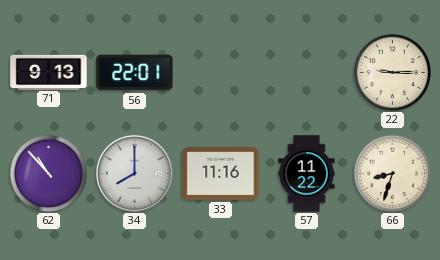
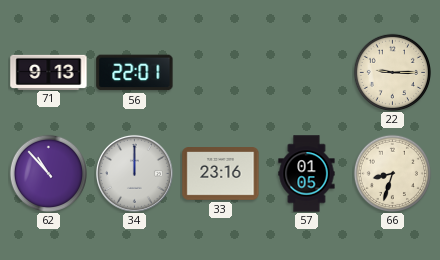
34: 8:00 -> 12:00 (134, 173)
33: 11:16 -> 23:16 (221, 174)
57: 11:22 -> 01:05 (307, 174)
